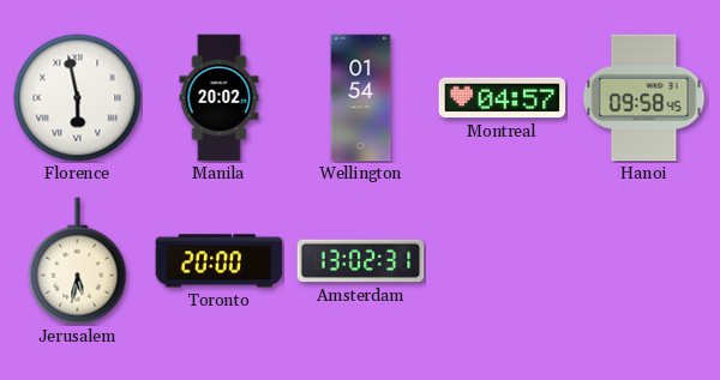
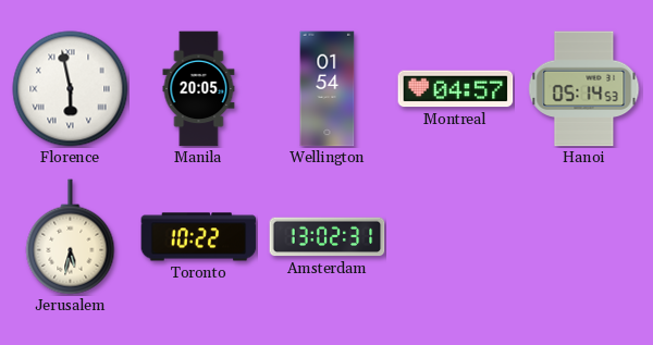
Manila: 20:02 -> 20:05 (199, 89)
Hanoi: 09:58 -> 05:14 (584, 89)
Toronto: 20:00 -> 10:22 (199, 237)
